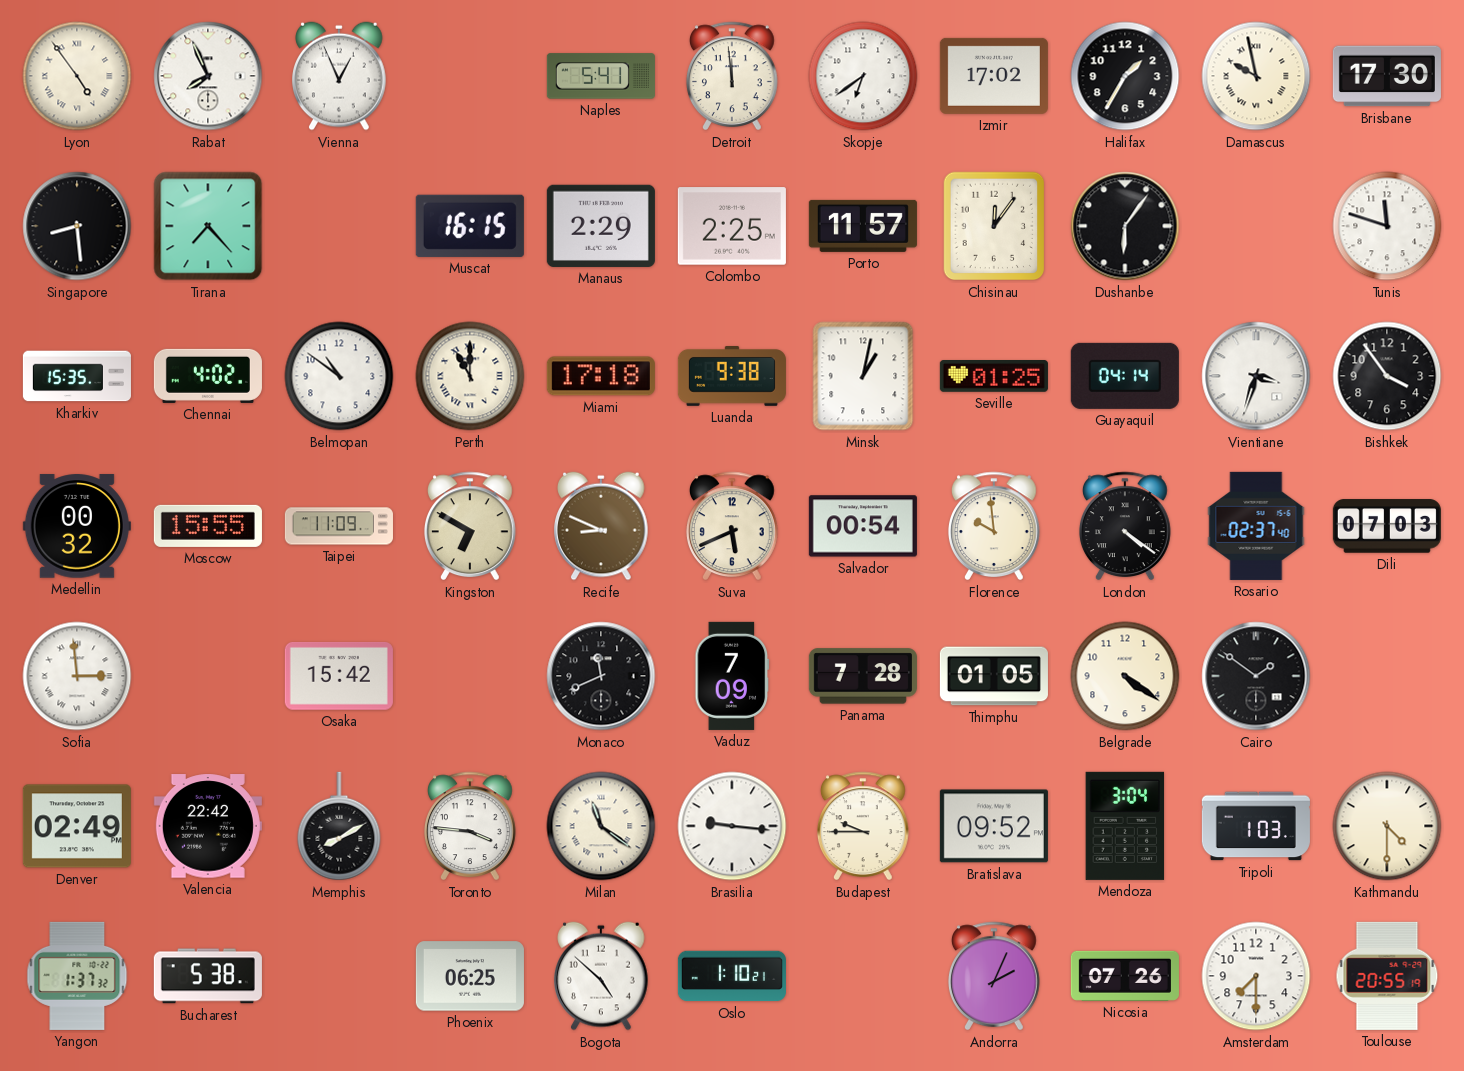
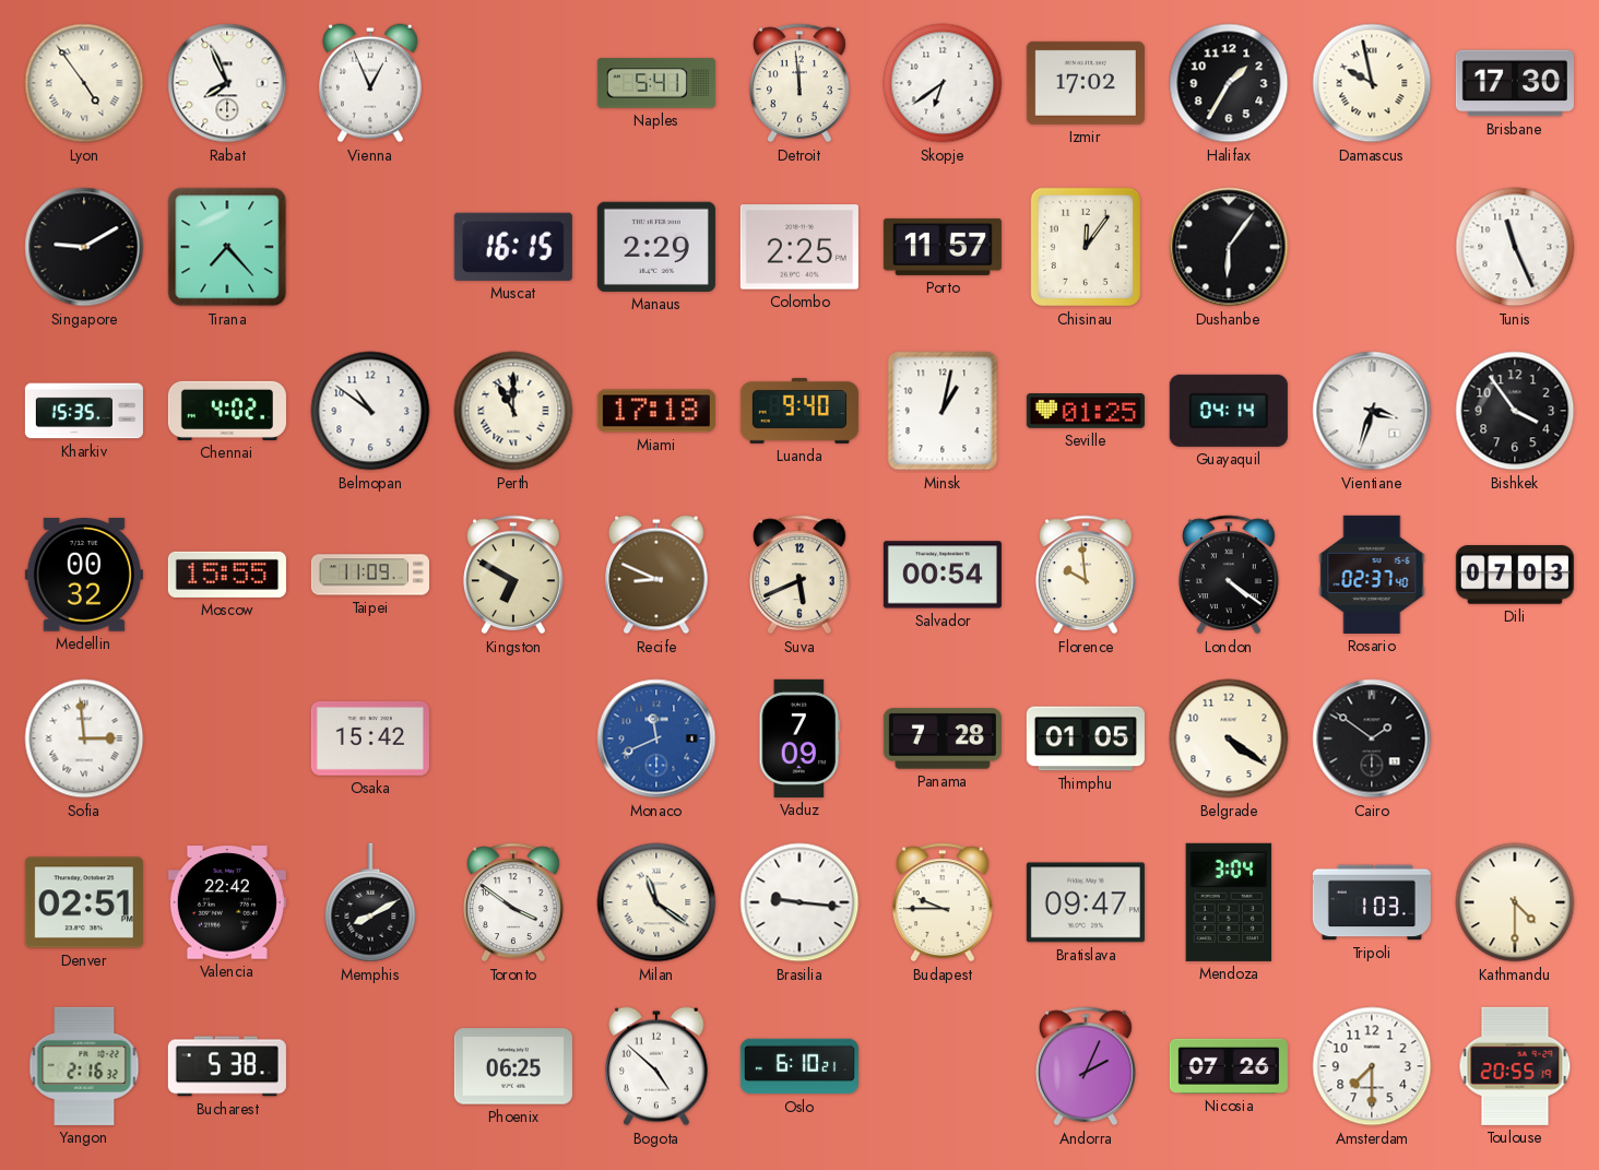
Singapore: 8:29 -> 9:10 (84, 247)
Tunis: 11:48 -> 11:26 (1515, 247)
Luanda: 9:38 -> 9:40 (799, 412)
Monaco dial: black -> blue (656, 738)
Denver: 02:49 -> 02:51 (84, 902)
Toronto: 3:46 -> 3:51 (513, 902)
Bratislava: 09:52 -> 09:47 (1086, 902)
Yangon: 1:37 -> 2:16 (84, 1066)
Oslo: 1:10 -> 6:10 (799, 1066)
